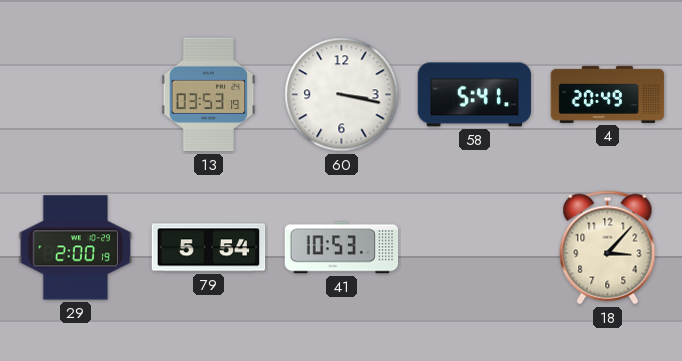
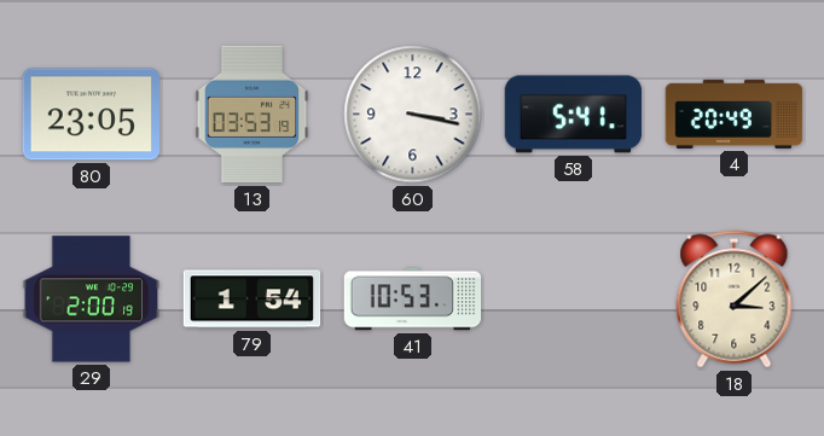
80: none -> 23:05 (92, 115)
79: 5:54 -> 1:54 (253, 300)
18: 3:07 -> 3:08 (735, 300)
